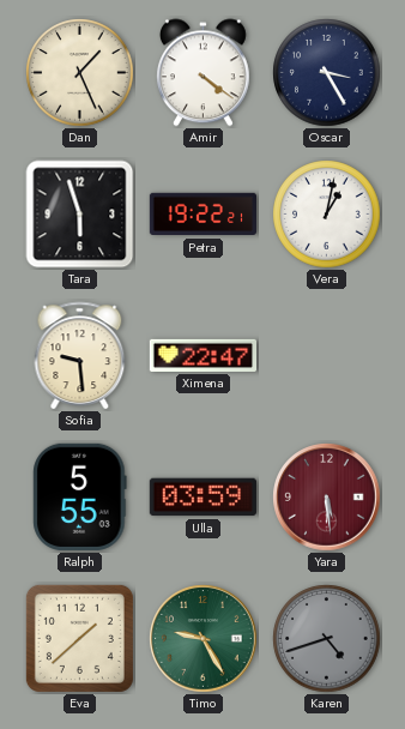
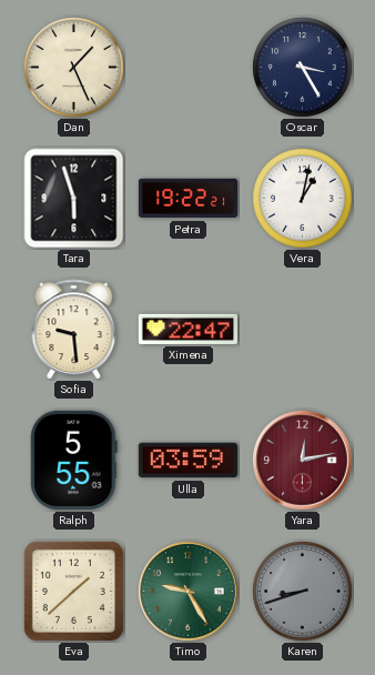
Amir: 4:21 -> none (202, 73)
Yara: 5:29 -> 12:13 (303, 461)
Karen: 4:42 -> 8:42 (303, 592)
